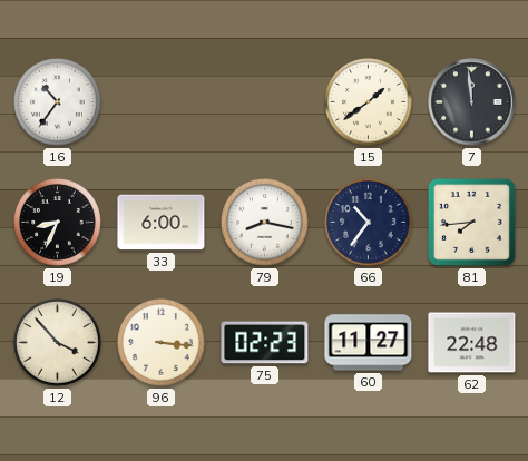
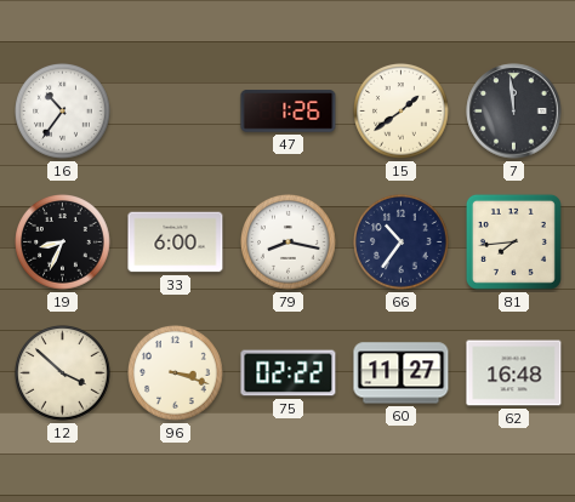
47: none -> 1:26 (289, 112)
12: 3:53 -> 3:52 (63, 373)
96: 3:16 -> 3:18 (176, 373)
75: 02:23 -> 02:22 (289, 373)
62: 22:48 -> 16:48 (514, 373)
